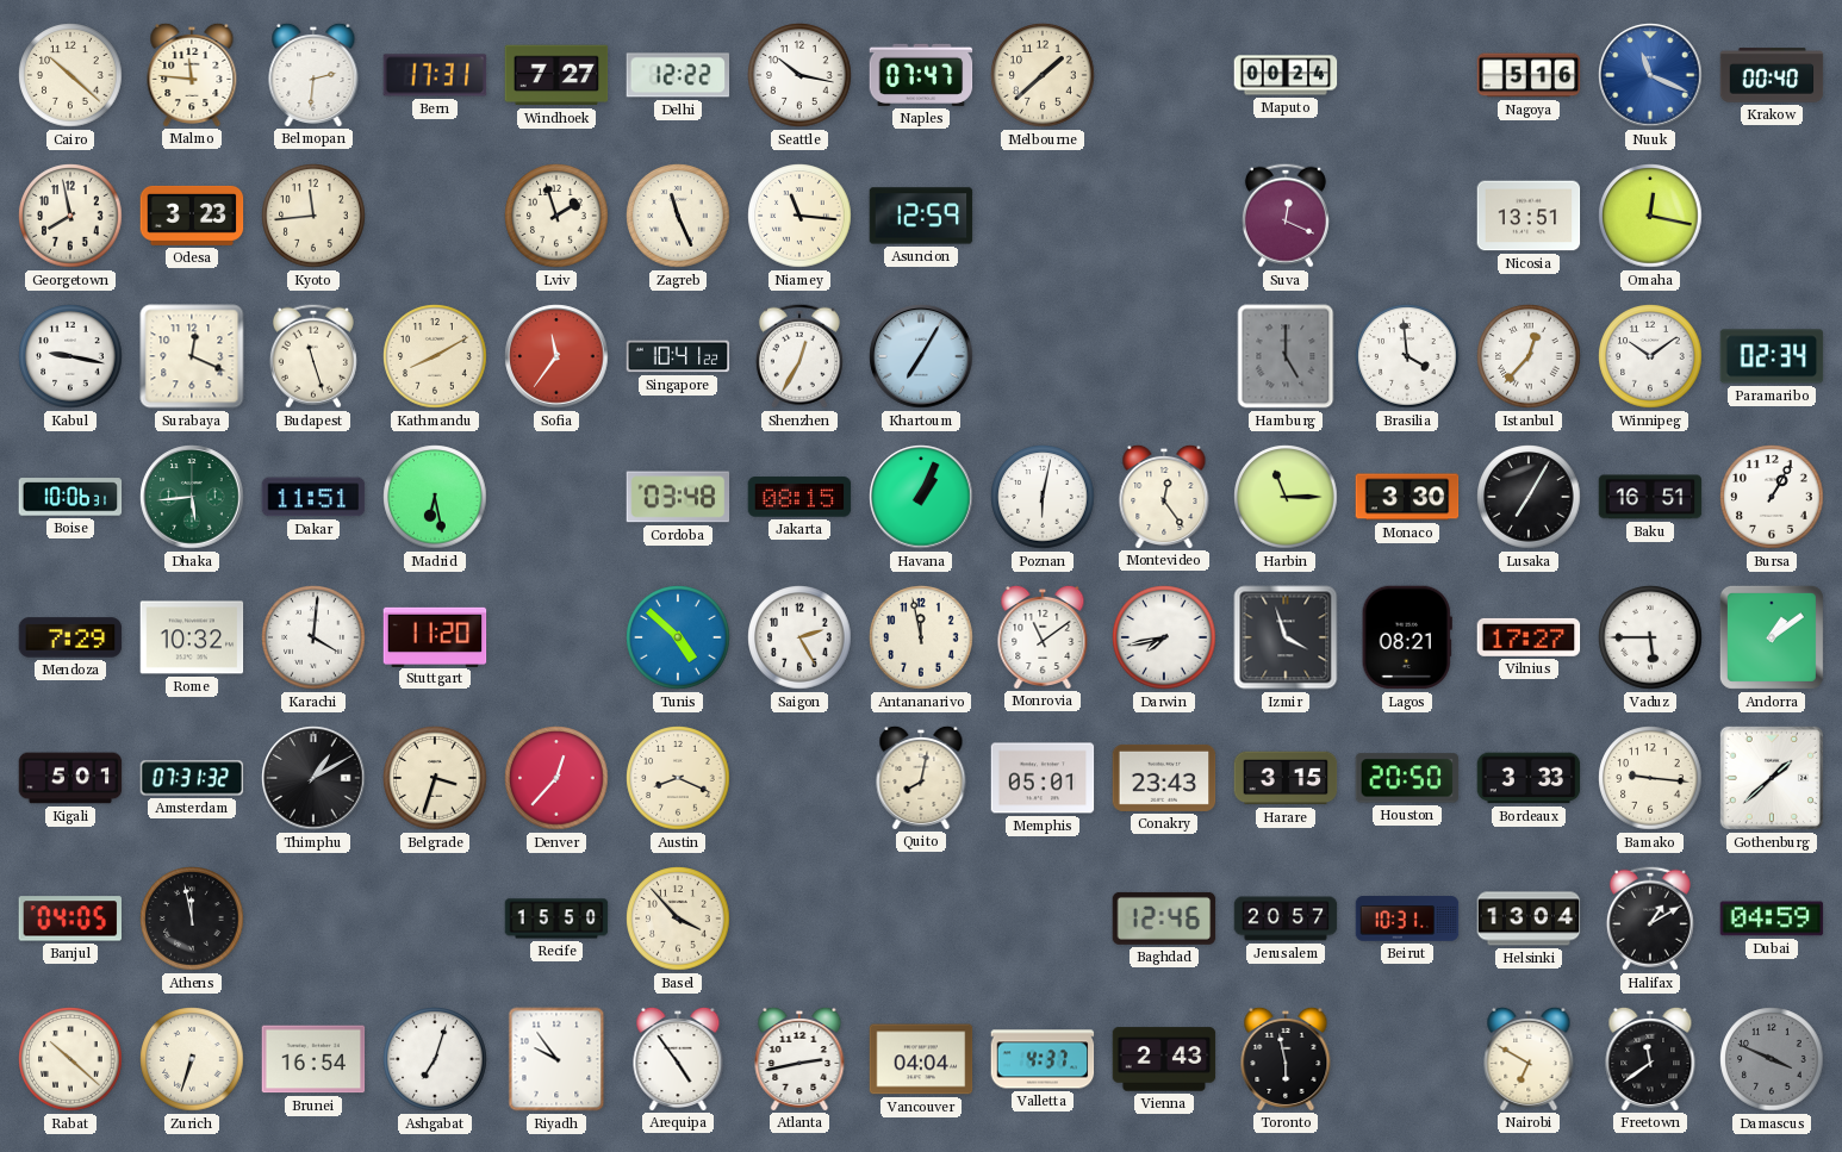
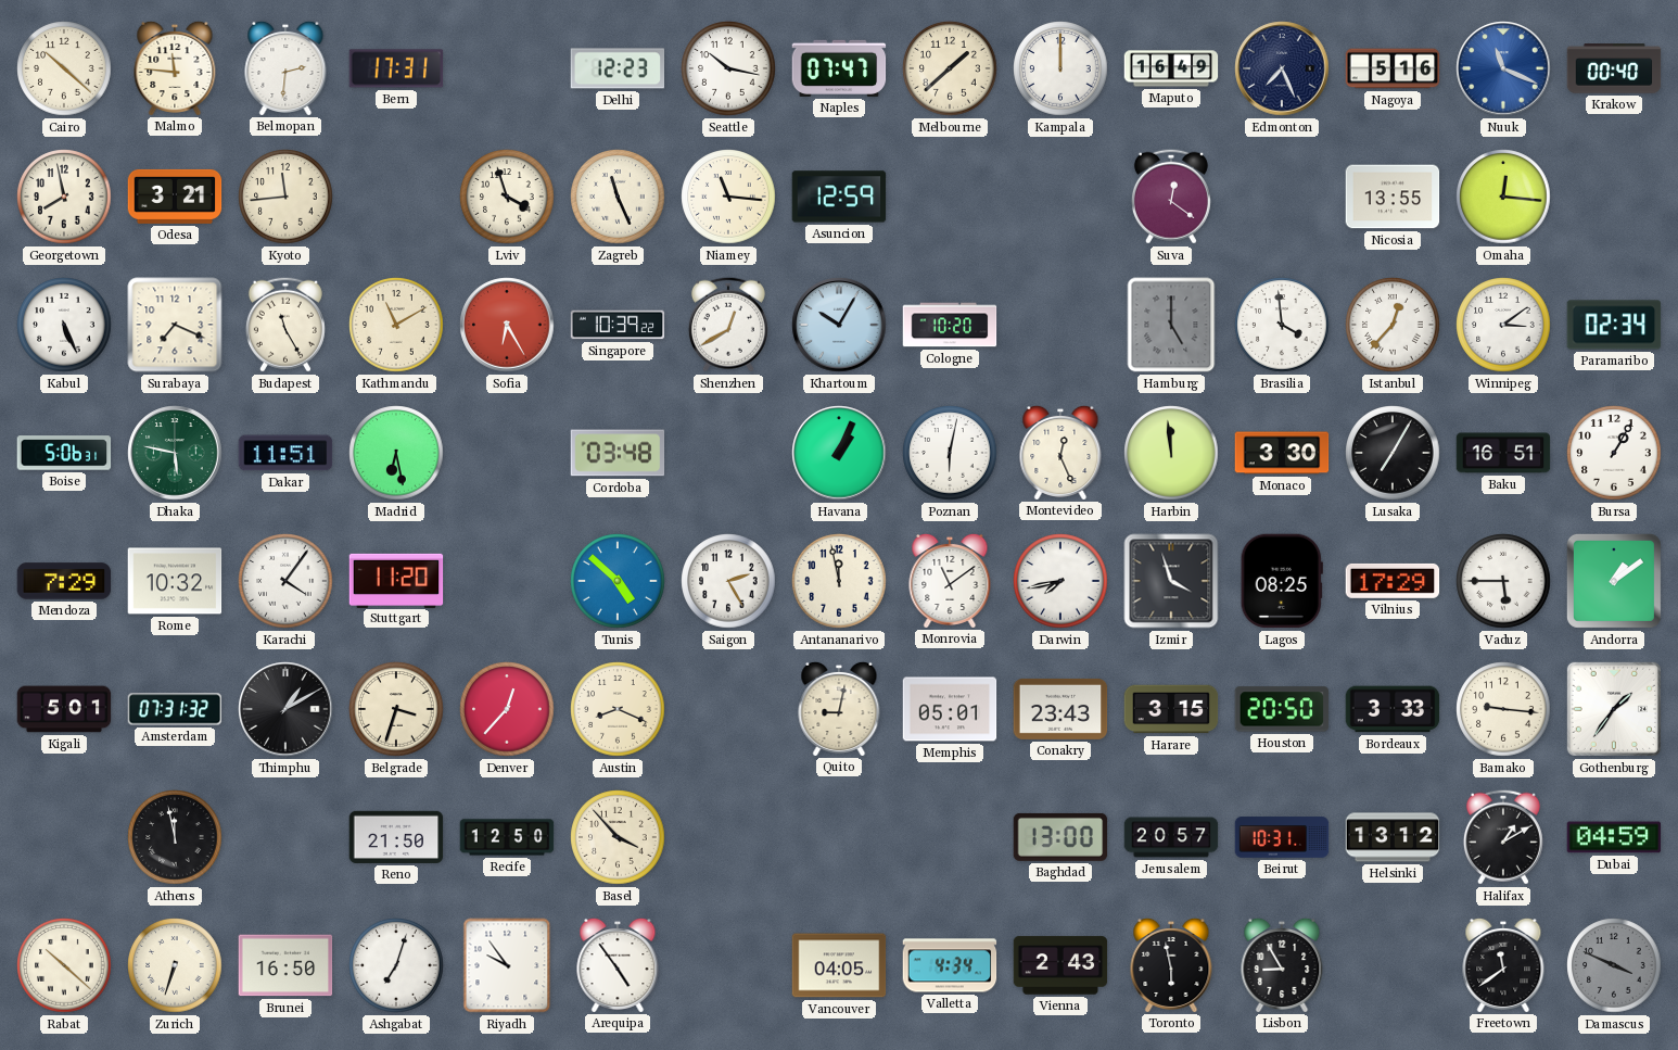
Windhoek: 7:27 -> none (556, 75)
Delhi: 12:22 -> 12:23 (618, 68)
Kampala: none -> 12:00 (1060, 68)
Maputo: 00:24 -> 16:49 (1171, 68)
Edmonton: none -> 7:26 (1282, 68)
Odesa: 3:23 -> 3:21 (175, 197)
Lviv: 1:57 -> 3:57 (507, 197)
Suva: 12:19 -> 12:21 (1171, 197)
Nicosia: 13:51 -> 13:55 (1393, 197)
Omaha: 12:17 -> 12:16 (1503, 197)
Kabul: 9:17 -> 5:26 (64, 325)
Surabaya: 12:19 -> 7:19 (175, 325)
Budapest: 11:27 -> 11:25 (285, 325)
Kathmandu: 8:10 -> 11:10 (396, 325)
Sofia: 11:36 -> 6:25 (507, 325)
Singapore: 10:41 -> 10:39 (618, 325)
Shenzhen: 12:35 -> 12:40 (728, 325)
Khartoum: 7:05 -> 10:05 (839, 325)
Cologne: none -> 10:20 (950, 325)
Winnipeg: 10:09 -> 3:09 (1503, 325)
Boise: 10:06 -> 5:06 (64, 453)
Dhaka: 5:44 -> 5:47 (175, 453)
Jakarta: 08:15 -> none (799, 497)
Montevideo: 12:24 -> 12:26 (1060, 452)
Harbin: 11:15 -> 11:59 (1171, 453)
Karachi: 4:01 -> 4:06 (285, 581)
Lagos: 08:21 -> 08:25 (1282, 581)
Vilnius: 17:27 -> 17:29 (1393, 581)
Quito: 8:02 -> 9:02 (839, 708)
Gothenburg: 1:38 -> 1:36 (1614, 709)
Banjul: 04:05 -> none (70, 919)
Reno: none -> 21:50 (396, 837)
Recife: 15:50 -> 12:50 (507, 837)
Baghdad: 12:46 -> 13:00 (1060, 837)
Helsinki: 13:04 -> 13:12 (1393, 837)
Brunei: 16:54 -> 16:50 (285, 965)
Atlanta: 2:43 -> none (799, 1058)
Vancouver: 04:04 -> 04:05 (839, 965)
Valletta: 4:37 -> 4:34 (950, 965)
Lisbon: none -> 8:55 (1282, 964)
Nairobi: 6:50 -> none (1529, 1058)
